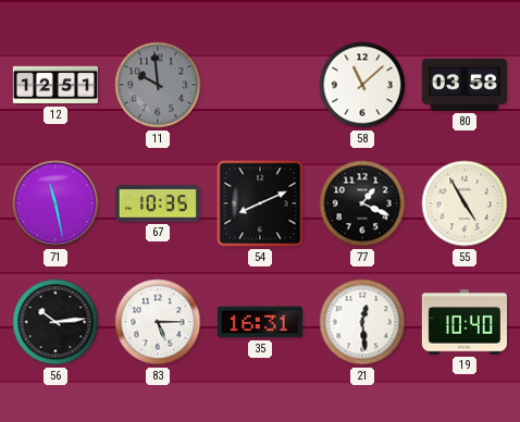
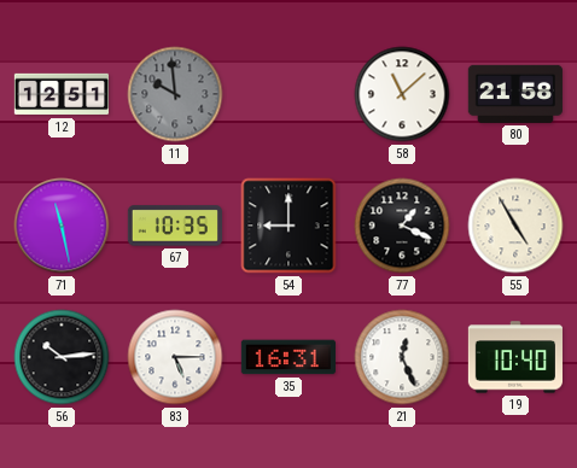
80: 03:58 -> 21:58 (515, 94)
54: 8:11 -> 9:00 (288, 226)
21: 12:29 -> 12:26 (402, 357)
